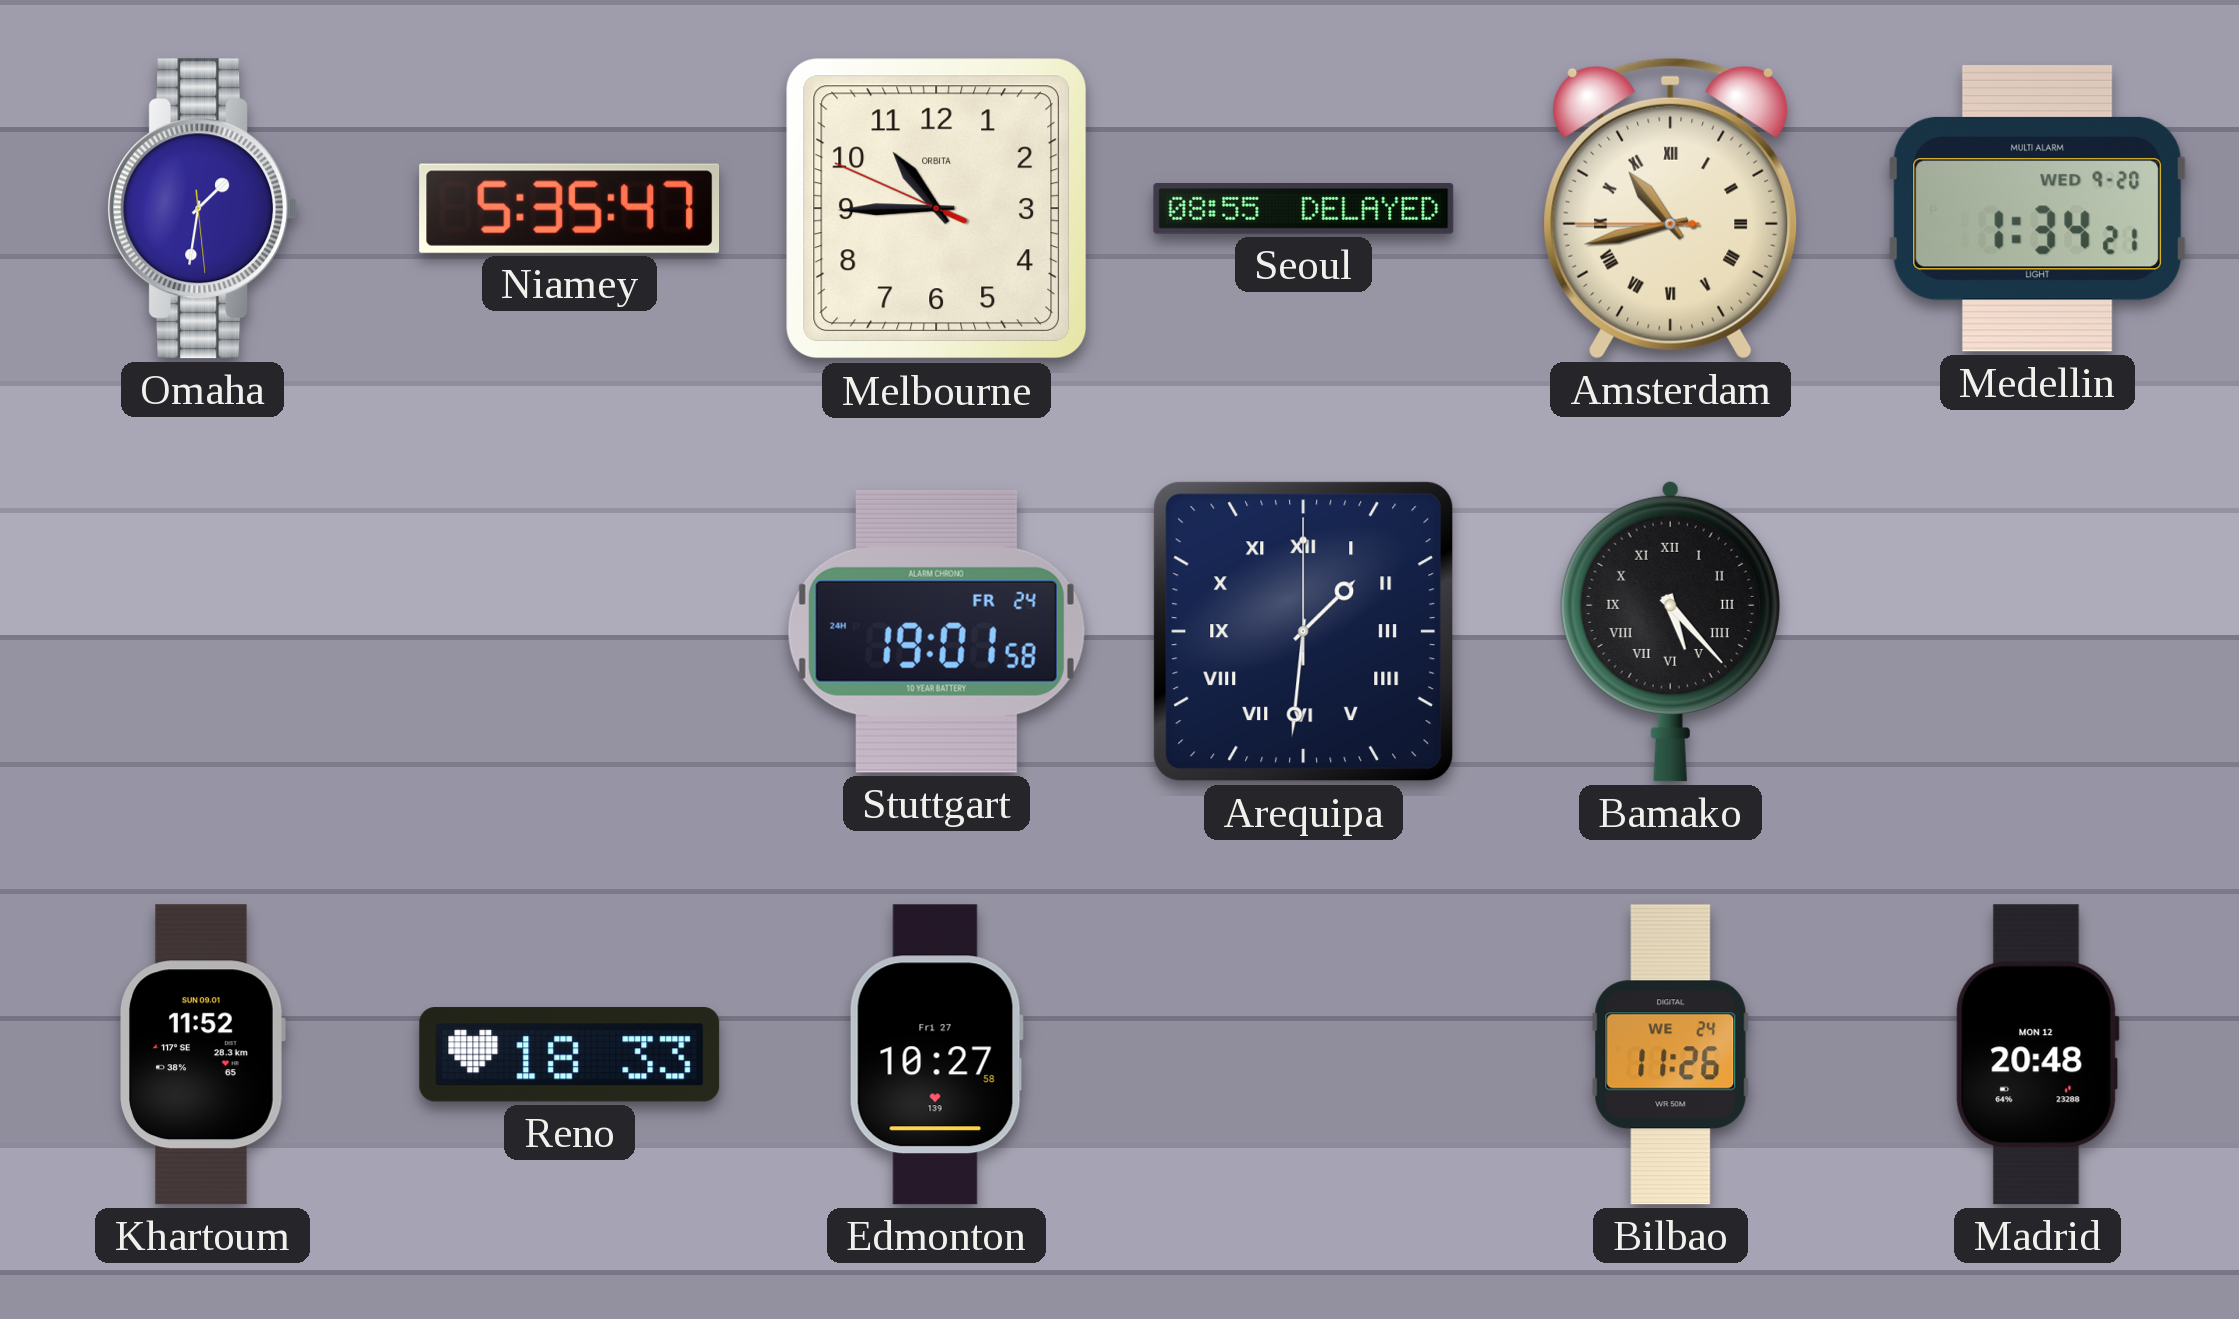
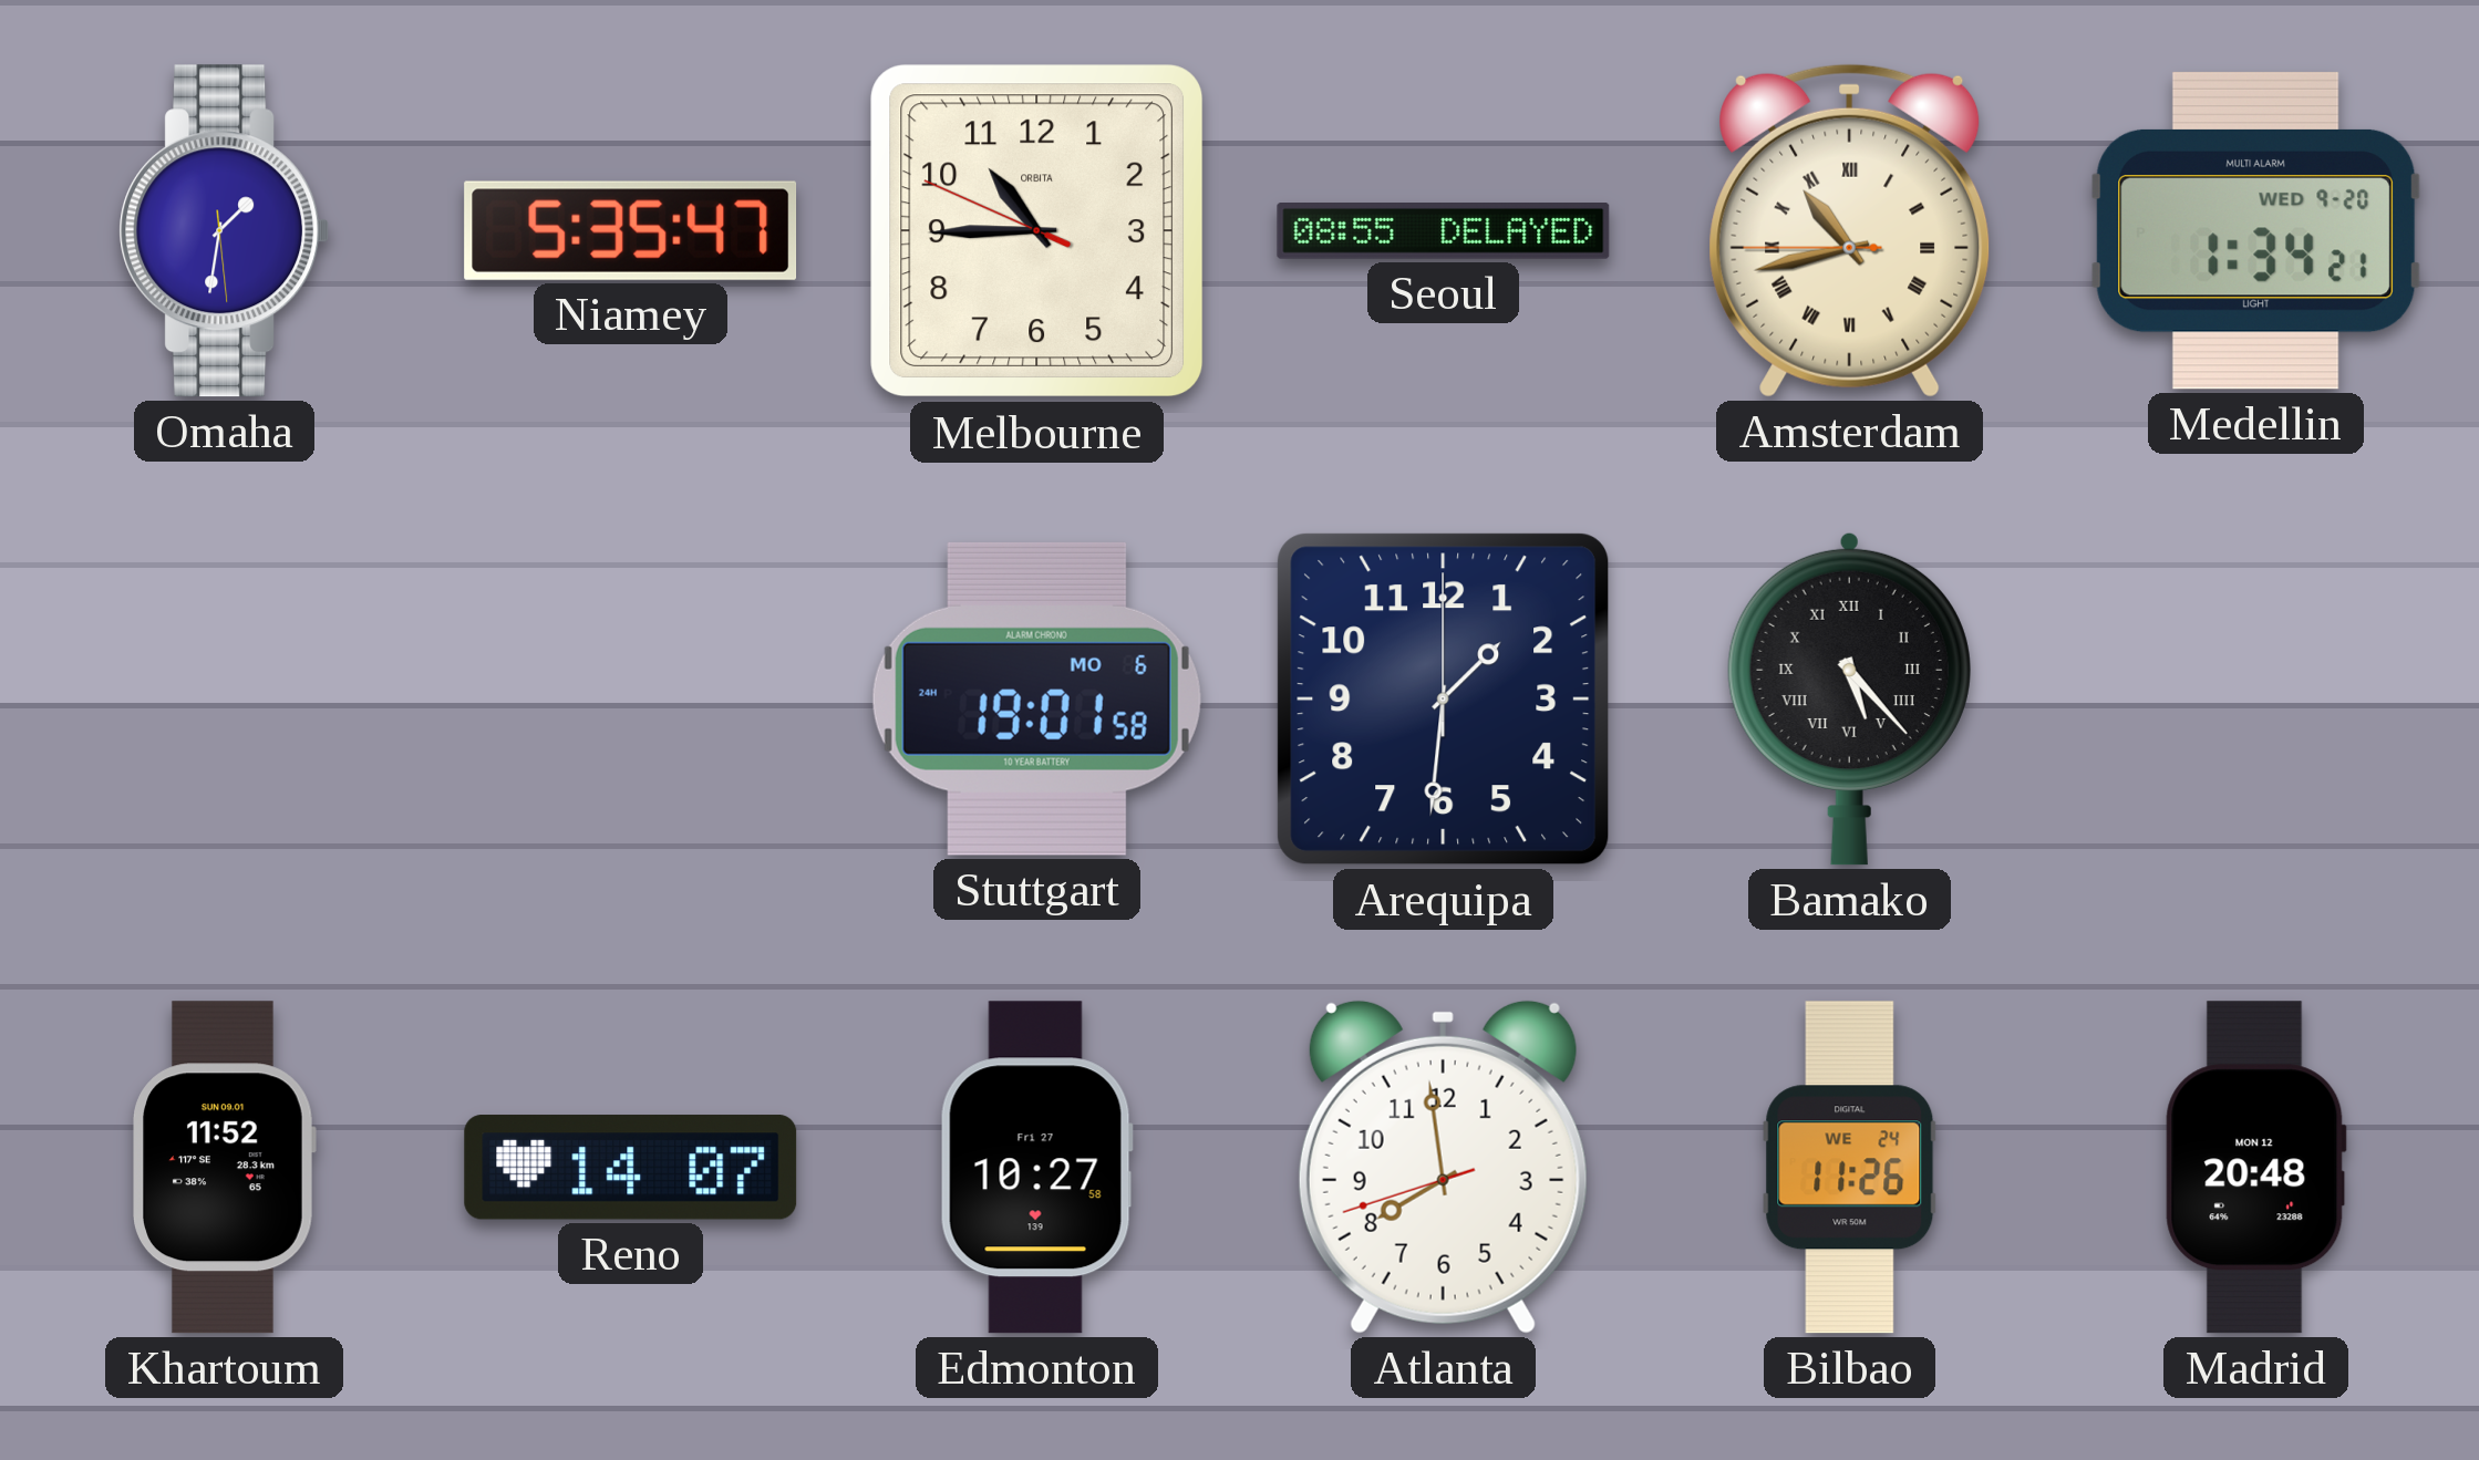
Stuttgart date: FR 24 -> MO 6 (1036, 698)
Arequipa numerals: Roman -> Arabic (1444, 700)
Reno: 18:33 -> 14:07 (631, 1168)
Atlanta: none -> 7:58 (1443, 1167)
